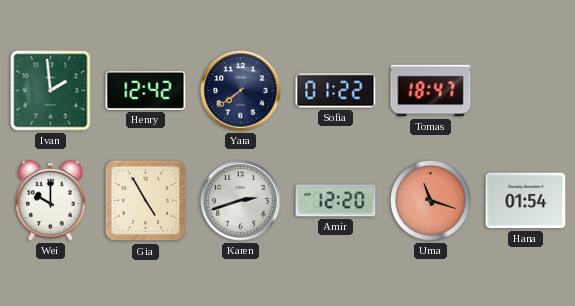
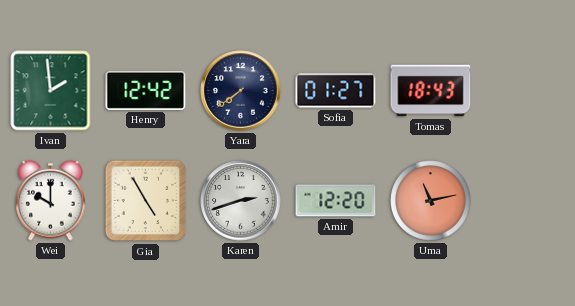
Sofia: 01:22 -> 01:27 (336, 91)
Tomas: 18:47 -> 18:43 (431, 91)
Uma: 11:18 -> 11:13 (431, 201)
Hana: 01:54 -> none (526, 201)
